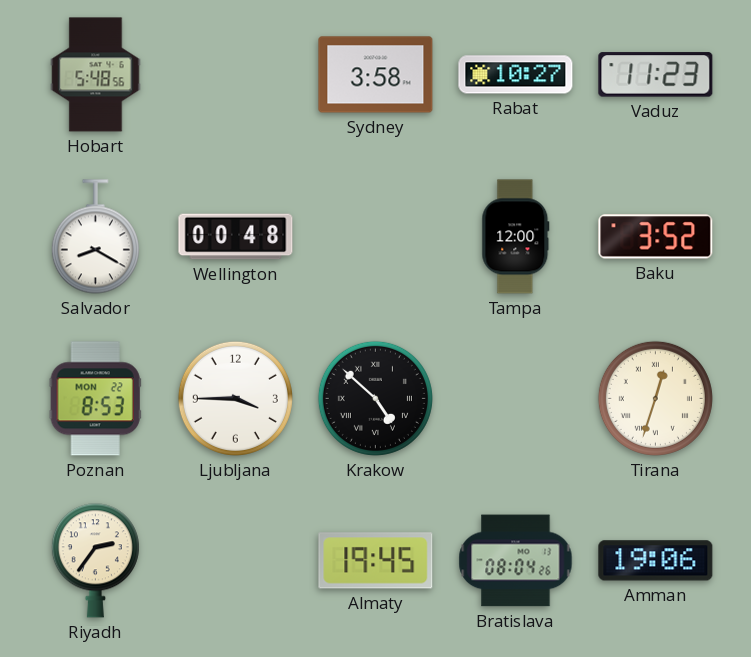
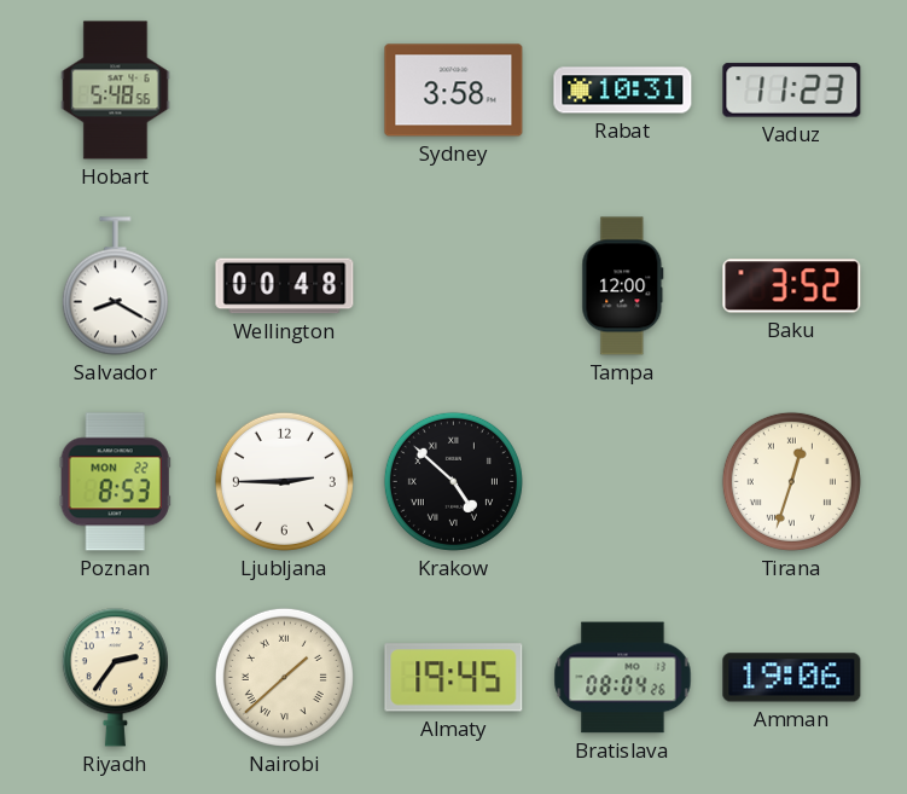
Rabat: 10:27 -> 10:31 (623, 91)
Ljubljana: 3:45 -> 2:45 (284, 481)
Nairobi: none -> 1:38 (284, 677)
